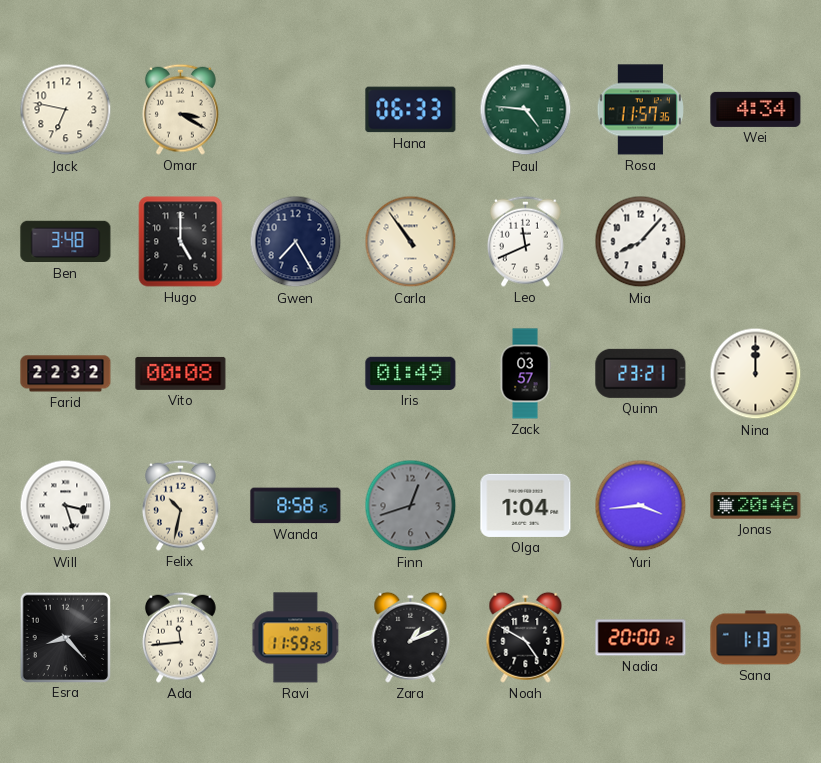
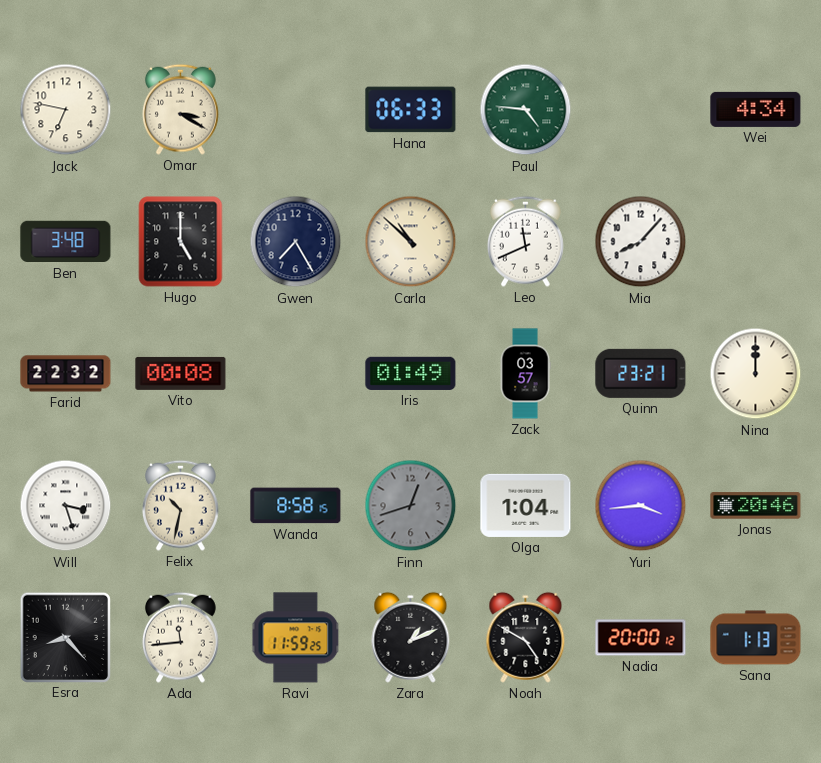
Rosa: 11:57 -> none (640, 110)
Carla: 10:54 -> 10:52 (411, 242)
